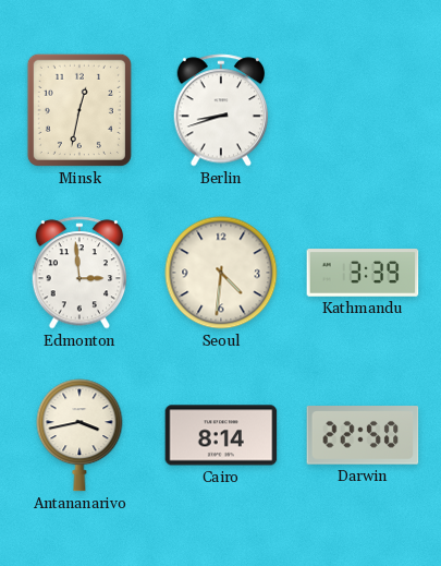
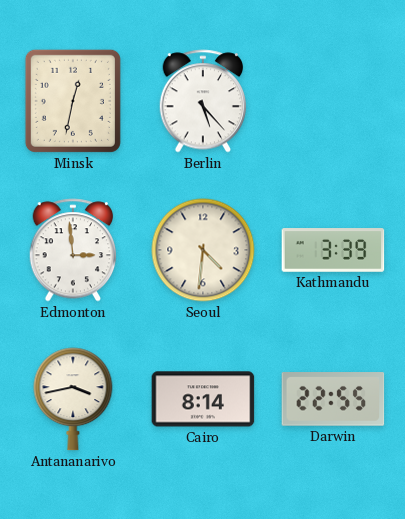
Berlin: 8:42 -> 5:23 (203, 101)
Darwin: 22:50 -> 22:55 (333, 399)
